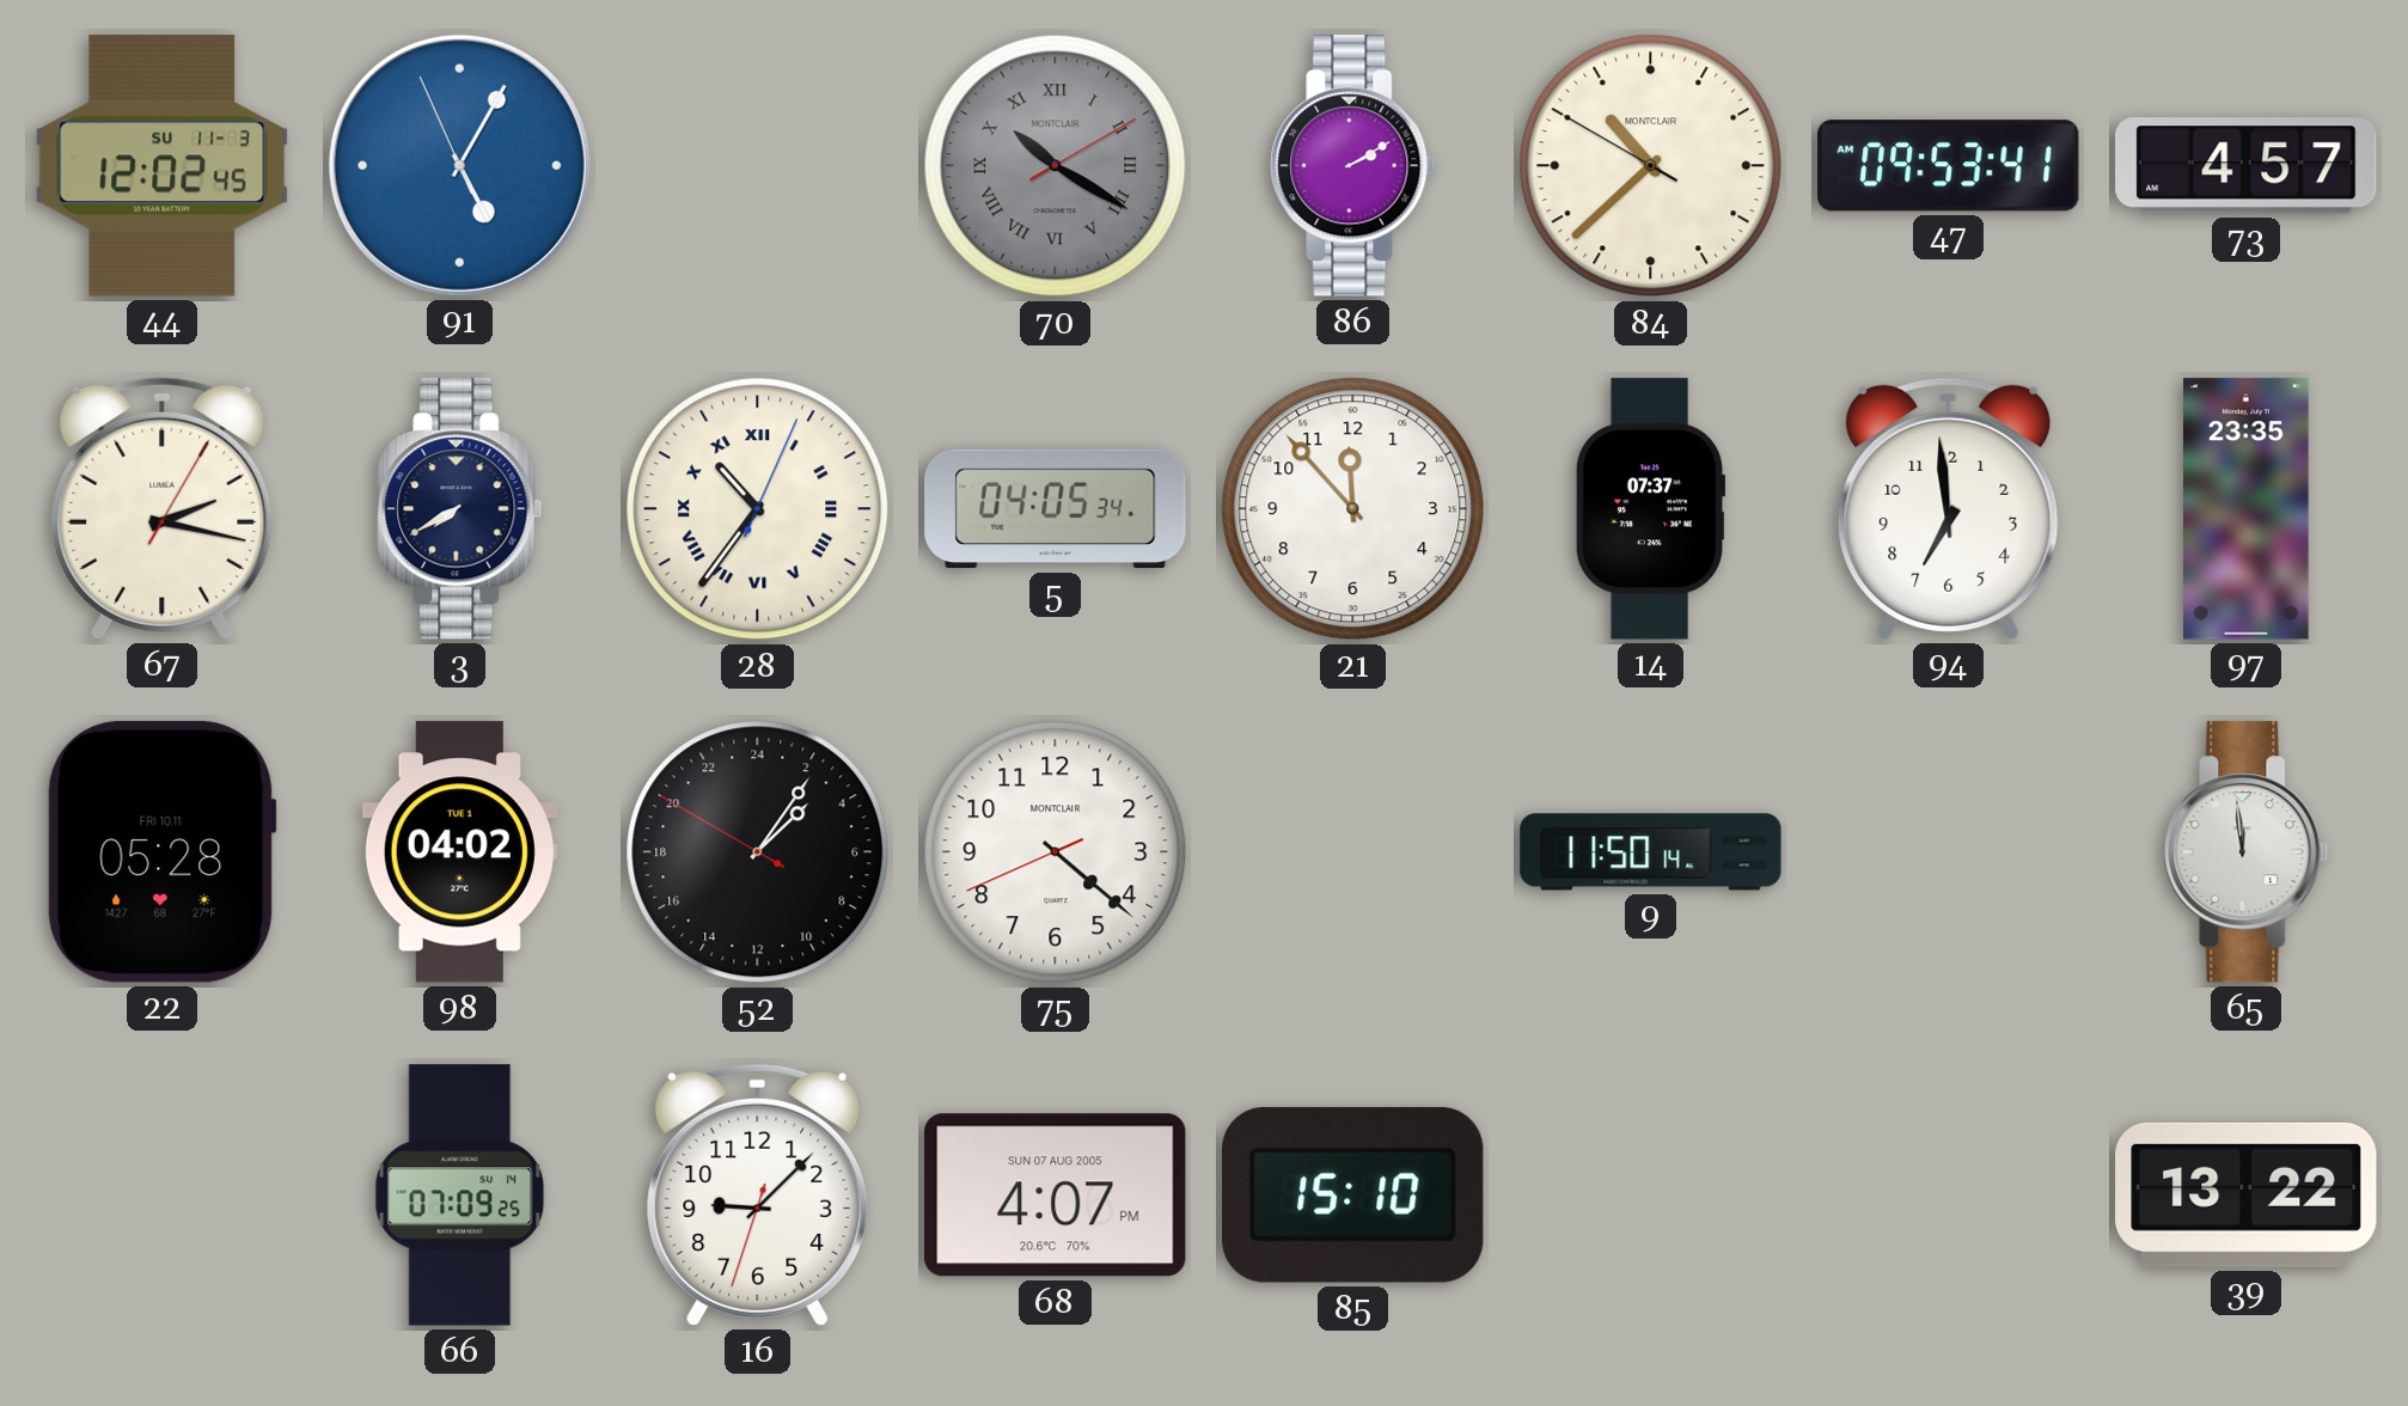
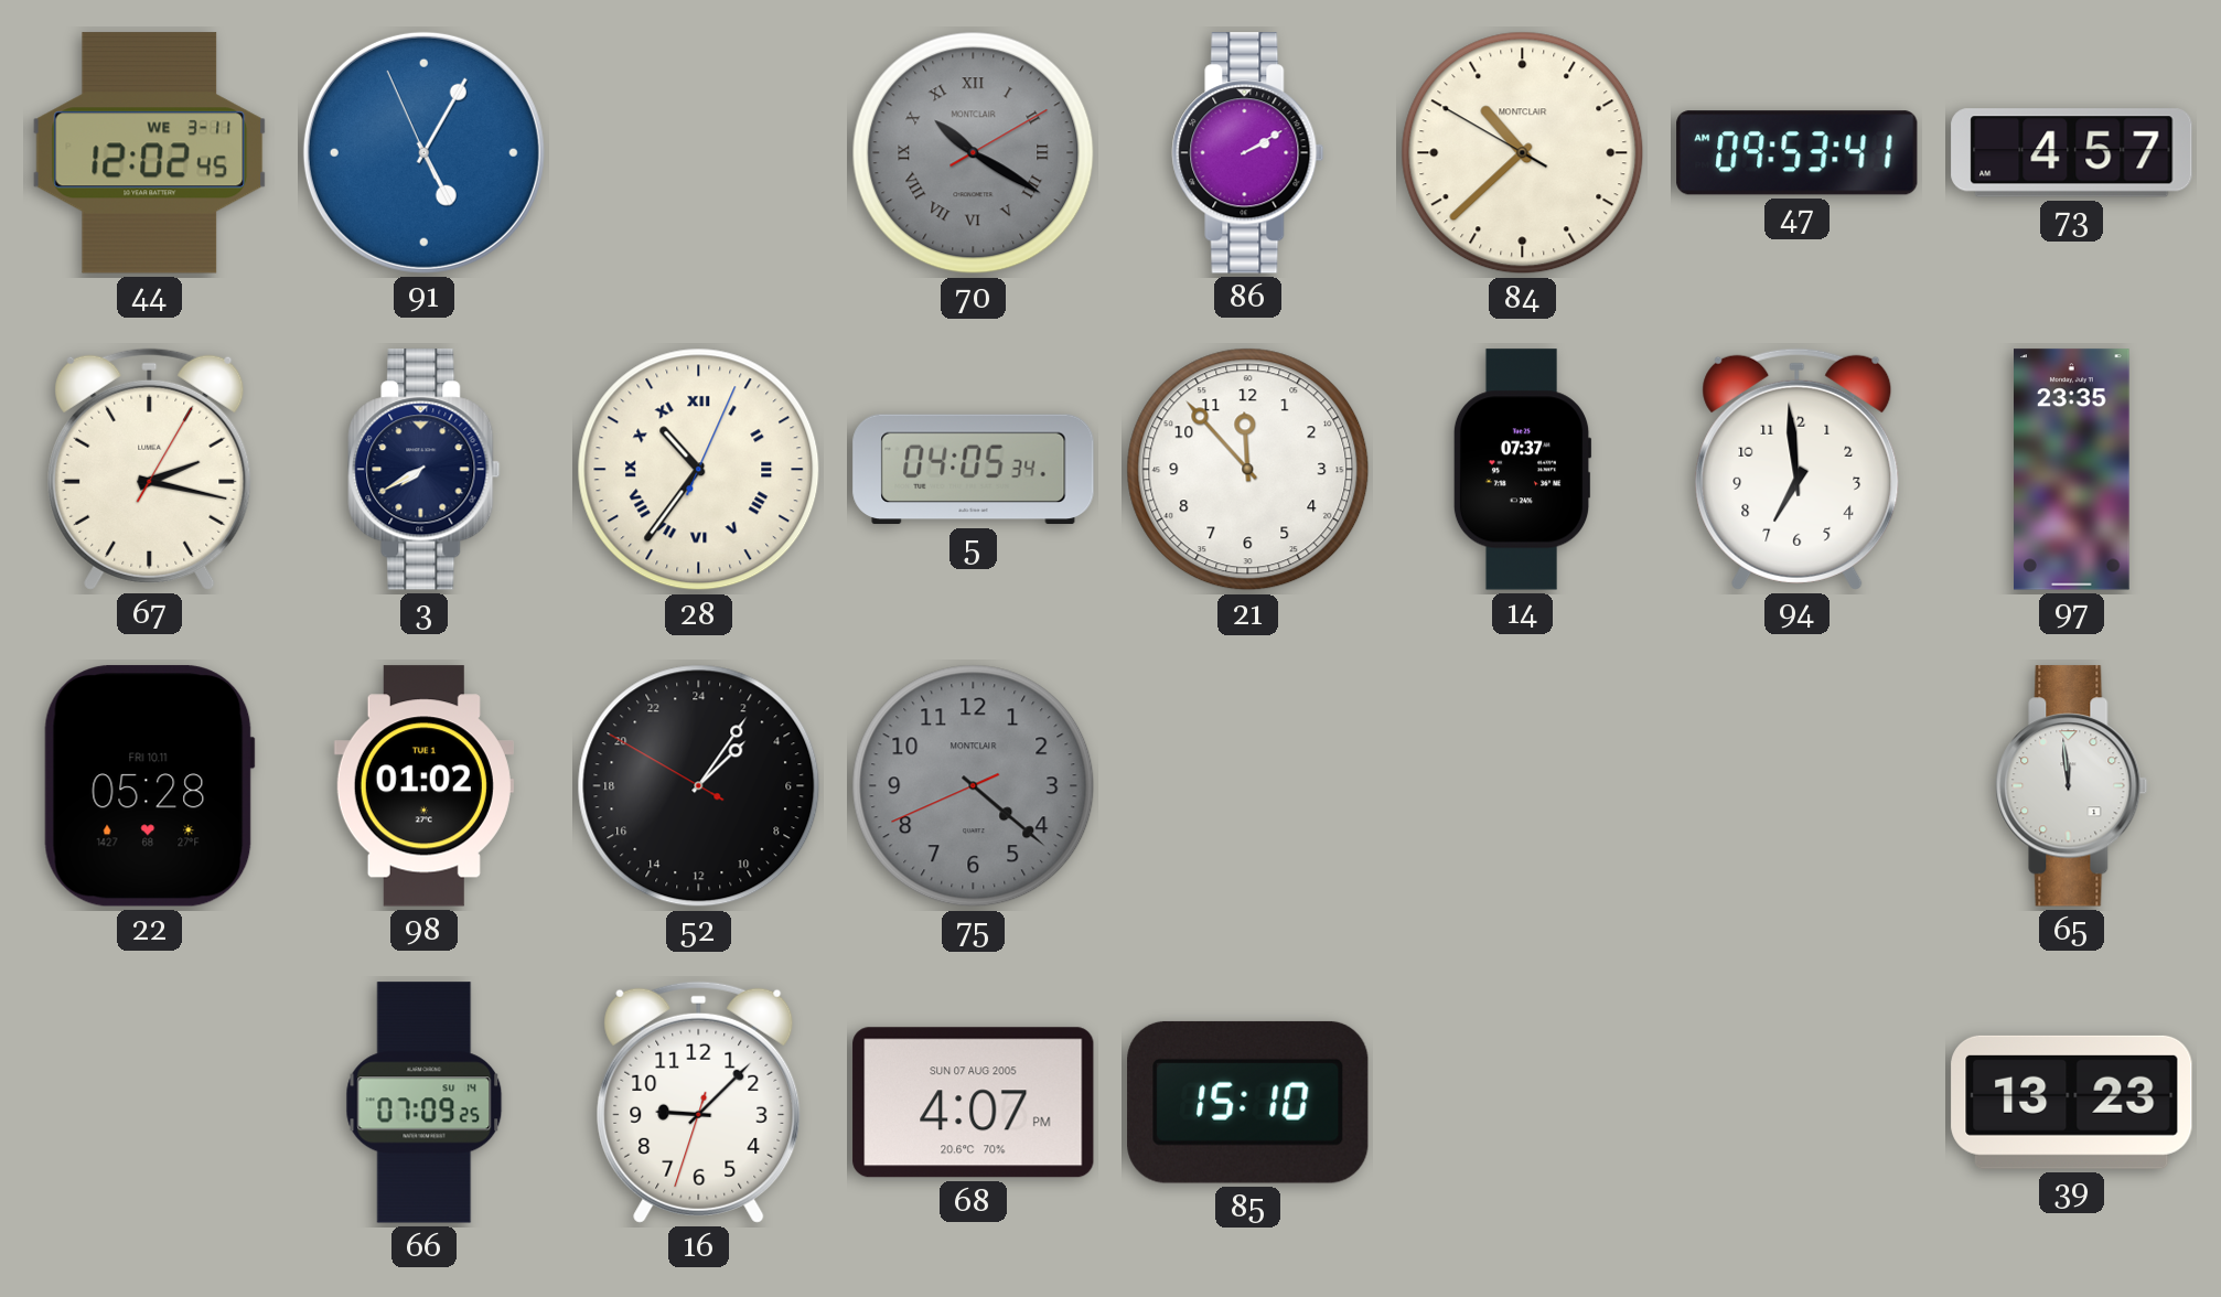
44 date: SU 11-3 -> WE 3-11 (150, 153)
98: 04:02 -> 01:02 (423, 786)
75 dial: white -> grey (974, 786)
9: 11:50 -> none (1651, 852)
39: 13:22 -> 13:23 (2072, 1102)
